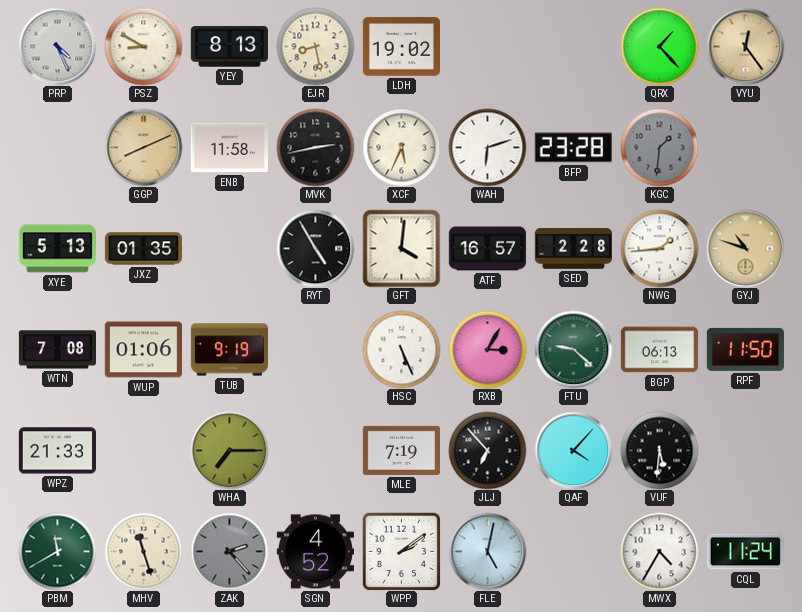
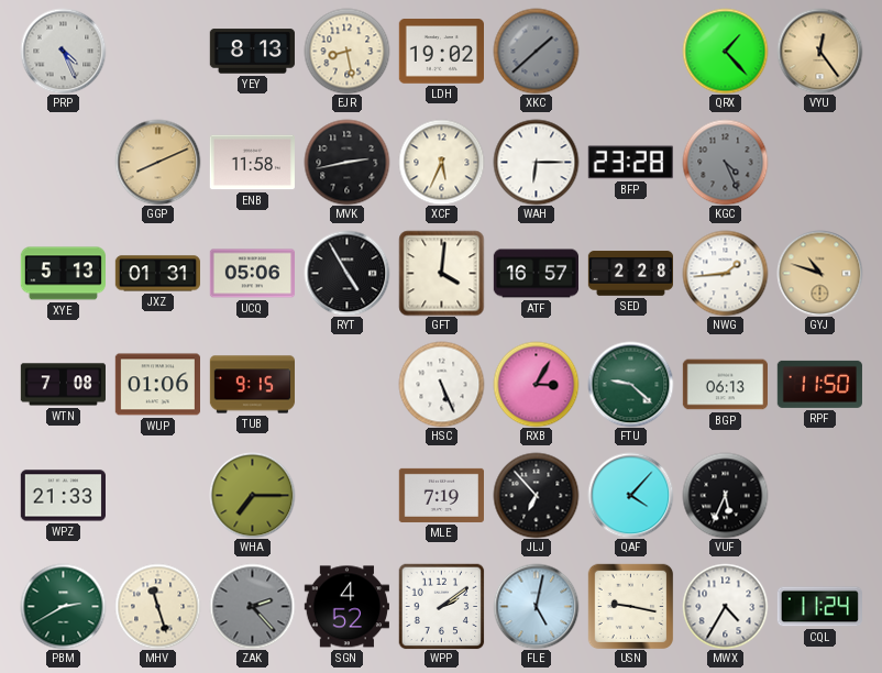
PSZ: 8:50 -> none (143, 46)
XKC: none -> 1:38 (536, 51)
WAH: 6:12 -> 6:15 (536, 162)
KGC: 1:31 -> 4:26 (725, 162)
JXZ: 01:35 -> 01:31 (157, 274)
UCQ: none -> 05:06 (252, 274)
TUB: 9:19 -> 9:15 (252, 385)
VUF: 5:31 -> 5:34 (725, 495)
PBM: 11:40 -> 2:40 (63, 606)
USN: none -> 9:17 (630, 606)
